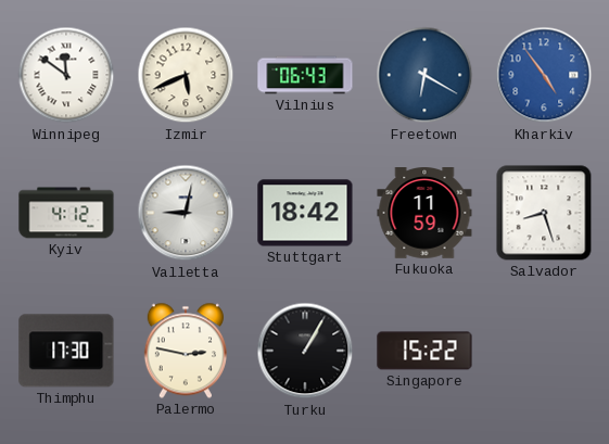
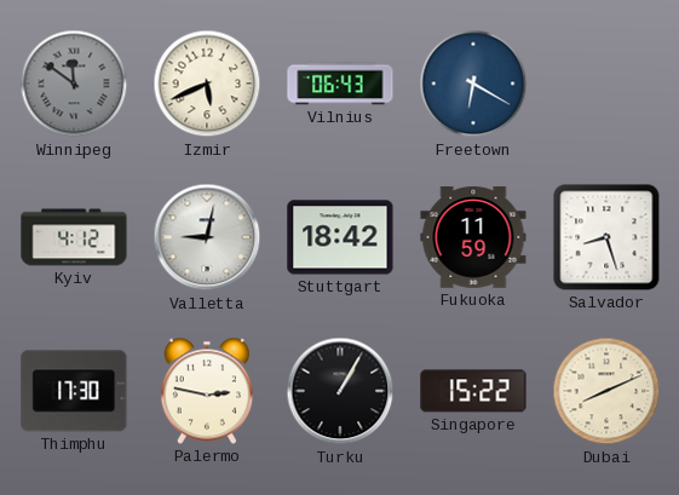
Winnipeg dial: white -> grey (74, 84)
Kharkiv: 4:54 -> none (544, 75)
Dubai: none -> 8:11 (606, 391)
